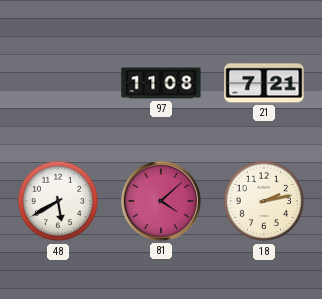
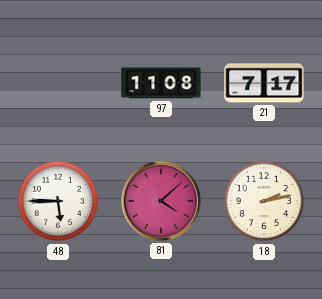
21: 7:21 -> 7:17 (264, 83)
48: 5:40 -> 5:45 (58, 201)
